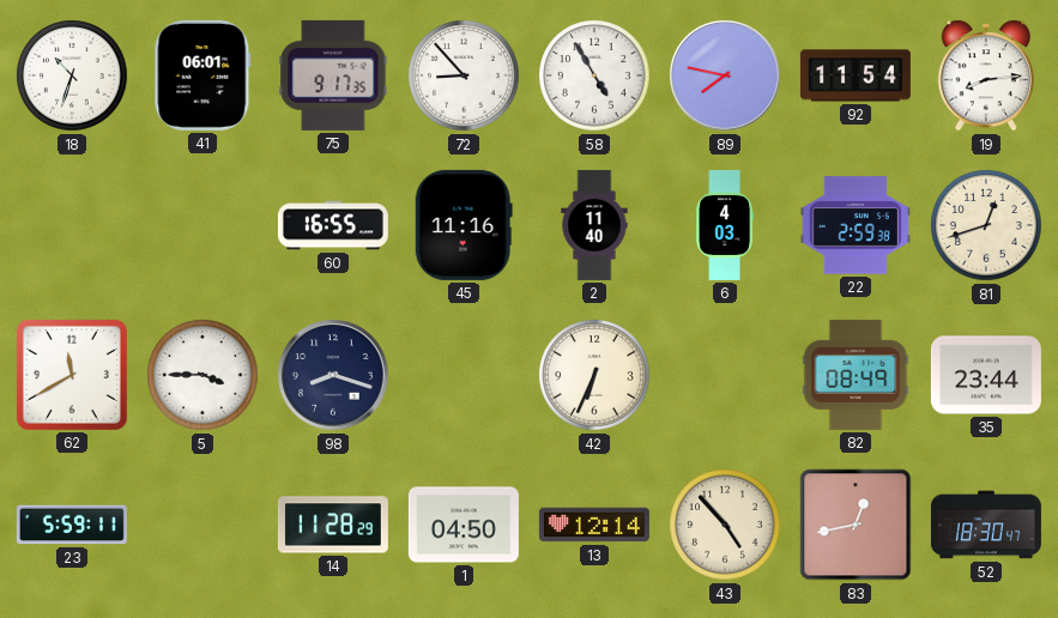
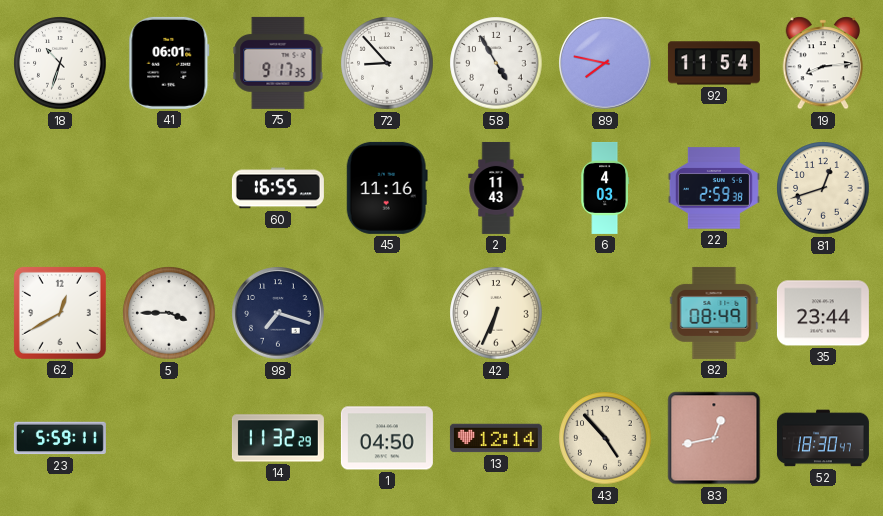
2: 11:40 -> 11:43 (496, 188)
62: 11:40 -> 12:40 (60, 313)
98: 8:18 -> 7:18 (278, 313)
14: 11:28 -> 11:32 (278, 438)
